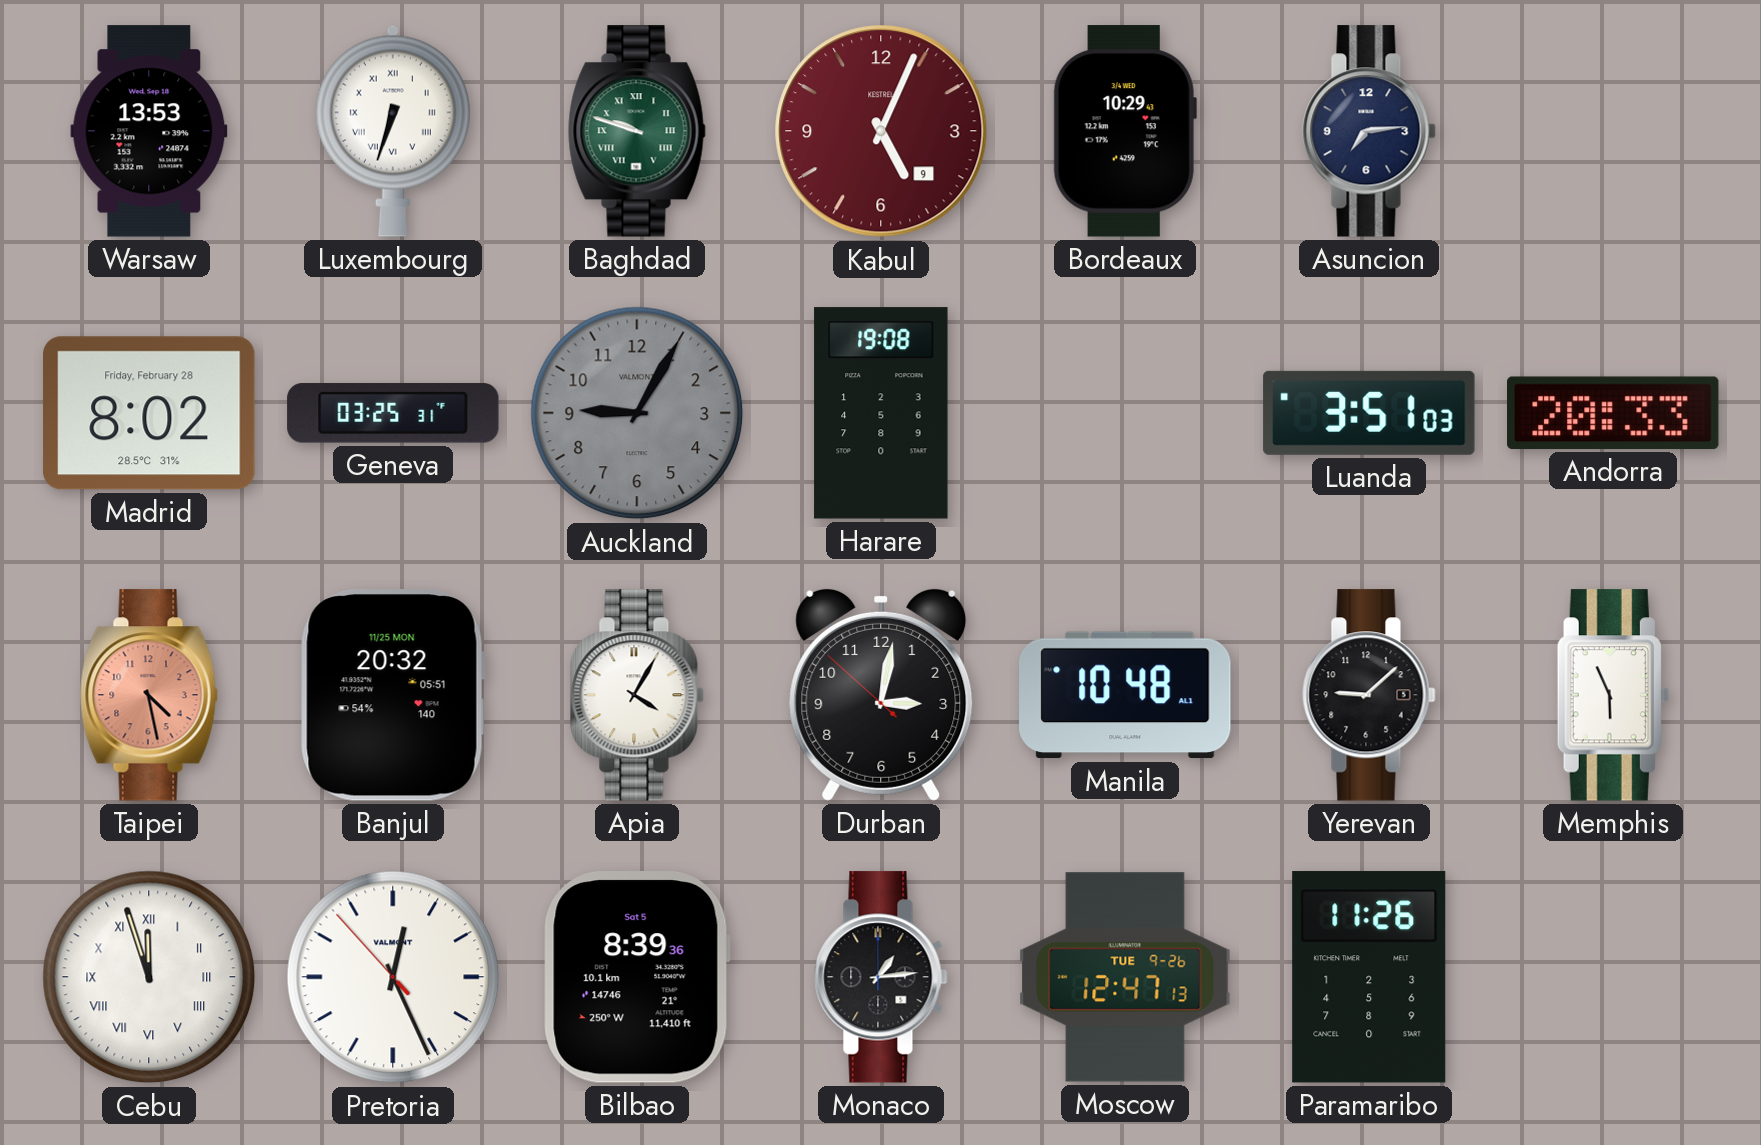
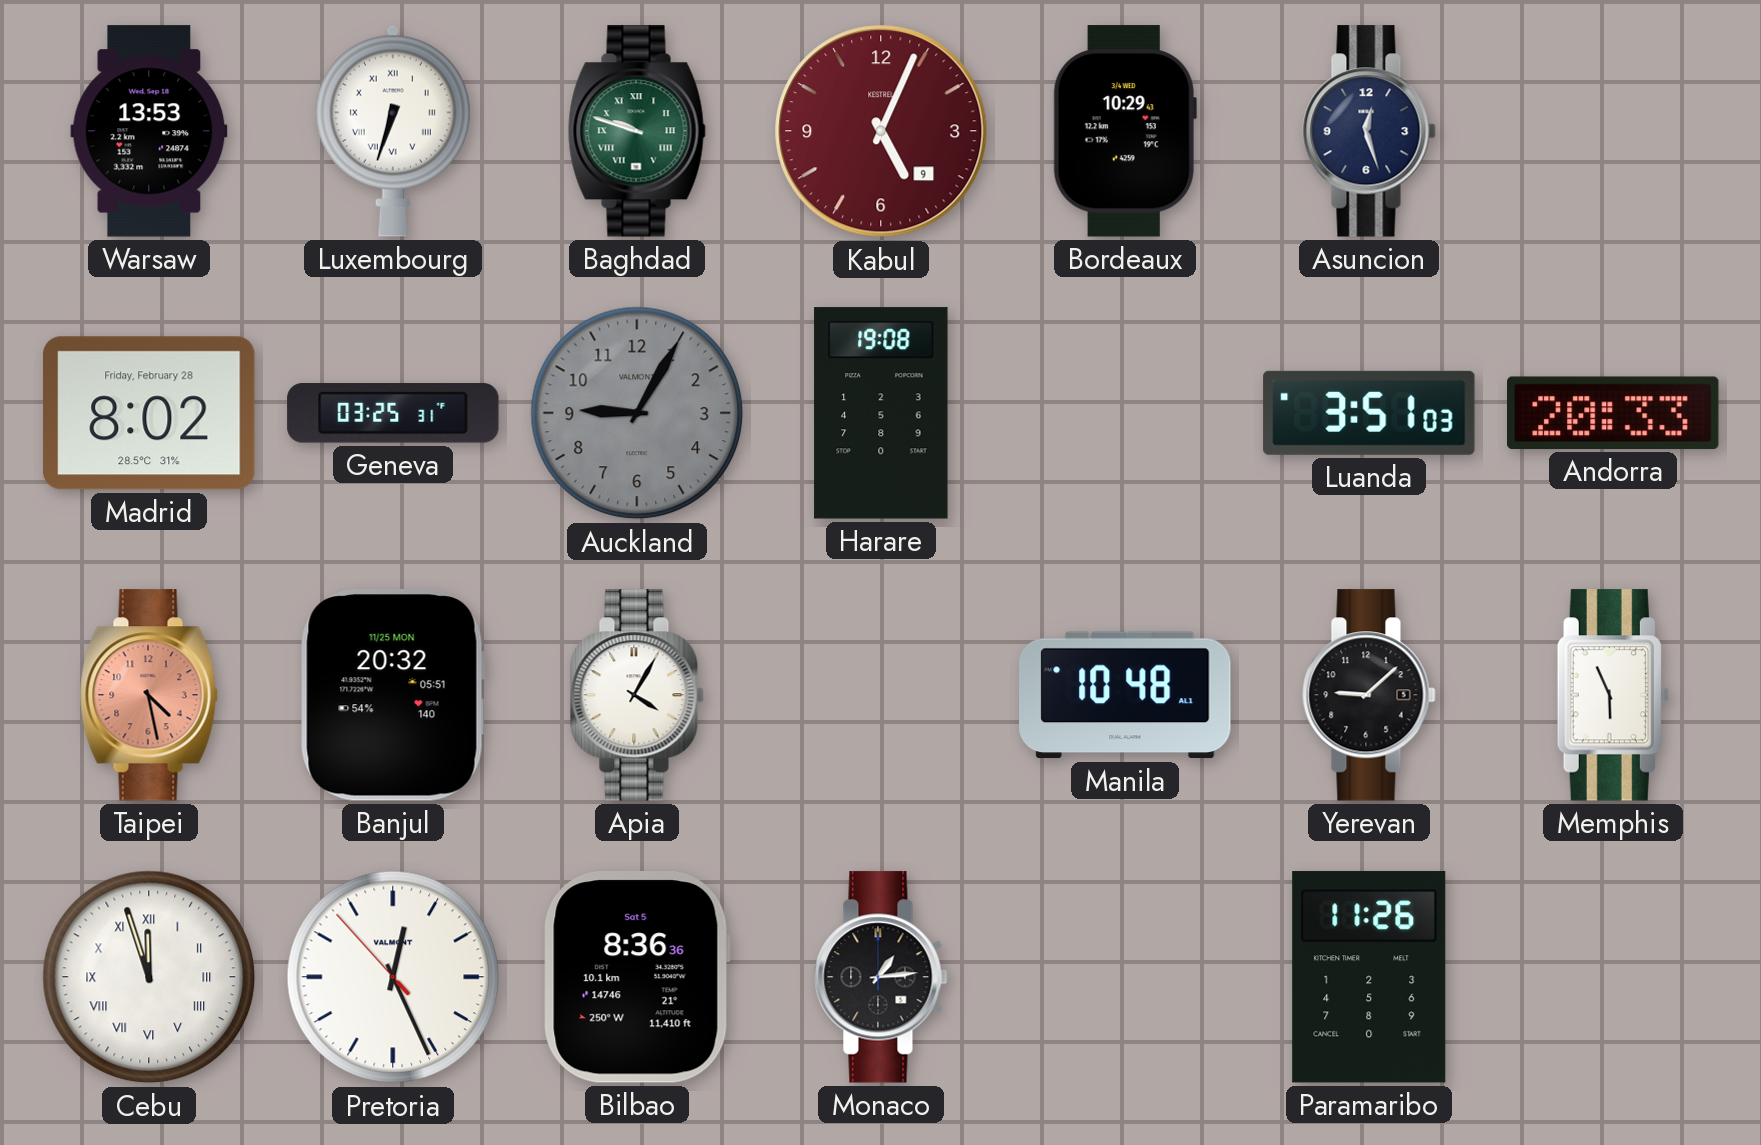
Asuncion: 7:14 -> 12:27 (1369, 131)
Durban: 3:01 -> none (881, 695)
Bilbao: 8:39 -> 8:36 (637, 978)
Moscow: 12:47 -> none (1125, 977)
